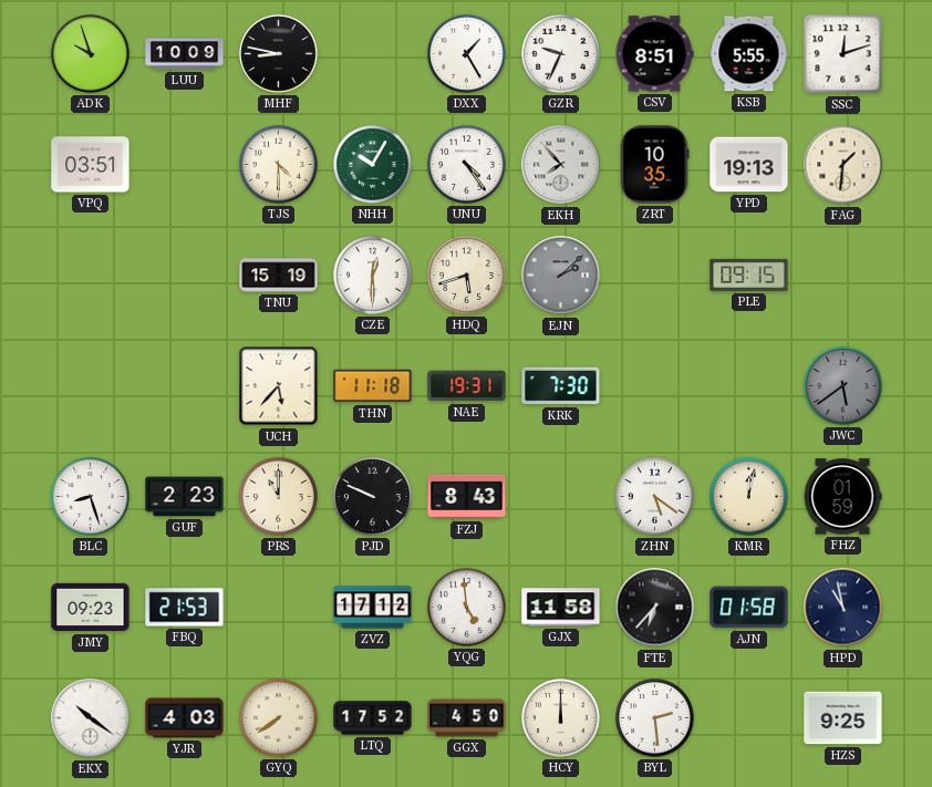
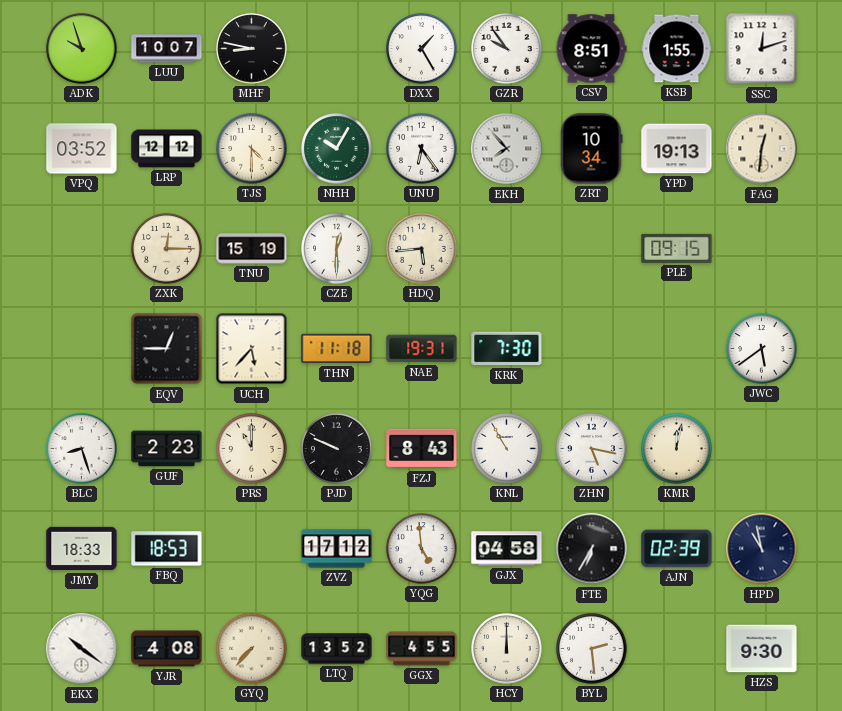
LUU: 10:09 -> 10:07 (167, 49)
GZR: 9:34 -> 9:54 (507, 49)
KSB: 5:55 -> 1:55 (677, 49)
VPQ: 03:51 -> 03:52 (82, 149)
LRP: none -> 12:12 (167, 149)
UNU: 4:24 -> 6:24 (422, 149)
ZRT: 10:35 -> 10:34 (591, 149)
FAG: 1:31 -> 12:31 (762, 149)
ZXK: none -> 12:15 (167, 249)
HDQ: 5:42 -> 5:44 (422, 249)
EJN: 2:08 -> none (561, 276)
EQV: none -> 12:45 (167, 349)
JWC dial: grey -> white (762, 349)
KNL: none -> 10:55 (507, 449)
ZHN: 5:21 -> 5:17 (592, 449)
FHZ: 01:59 -> none (842, 497)
JMY: 09:23 -> 18:33 (82, 549)
FBQ: 21:53 -> 18:53 (167, 549)
GJX: 11:58 -> 04:58 (507, 549)
FTE: 6:37 -> 6:35 (592, 549)
AJN: 01:58 -> 02:39 (677, 549)
YJR: 4:03 -> 4:08 (167, 649)
GYQ: 7:39 -> 7:37 (252, 649)
LTQ: 17:52 -> 13:52 (337, 649)
GGX: 4:50 -> 4:55 (422, 649)
HZS: 9:25 -> 9:30 (762, 649)
